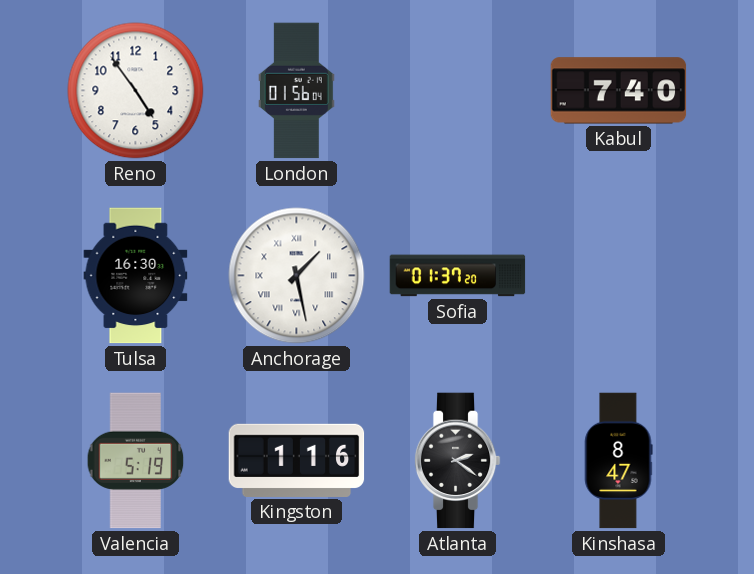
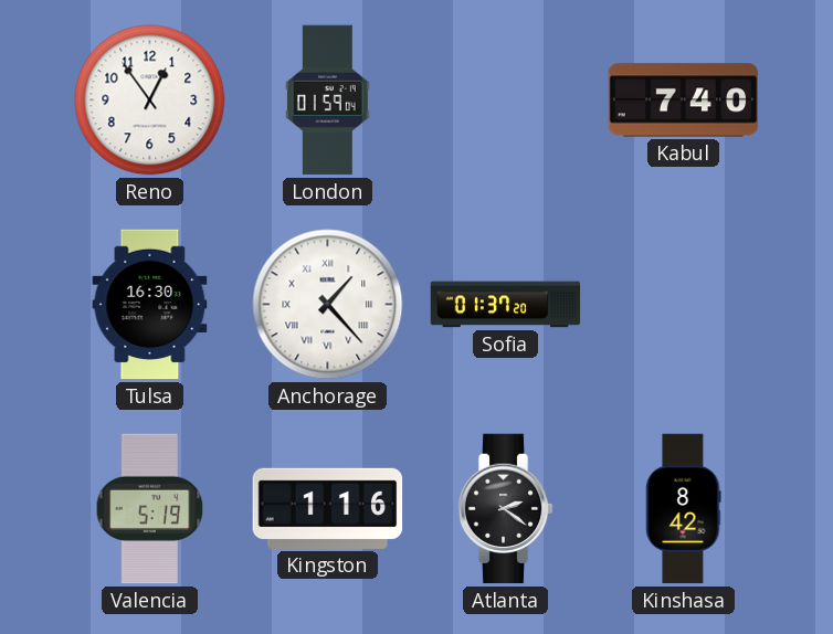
Reno: 4:54 -> 12:54 (150, 101)
London: 01:56 -> 01:59 (327, 101)
Anchorage: 1:28 -> 1:23 (328, 305)
Kinshasa: 8:47 -> 8:42 (683, 509)
